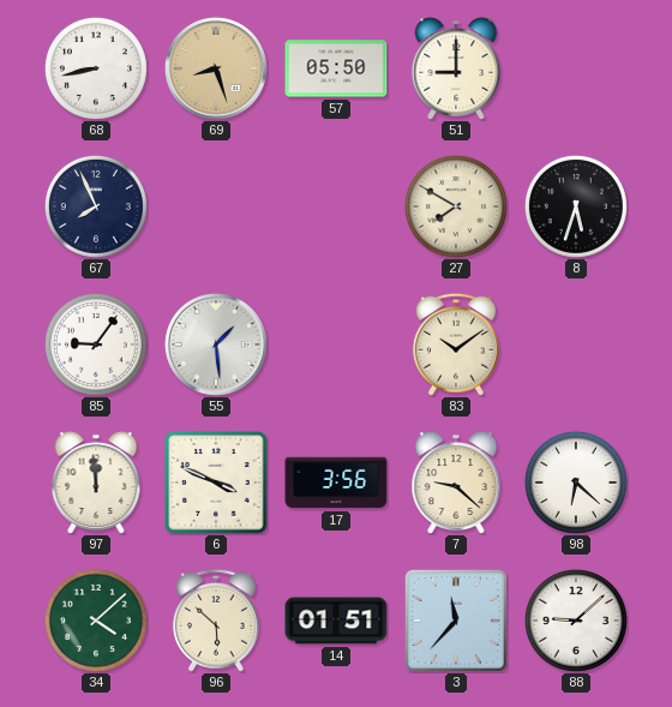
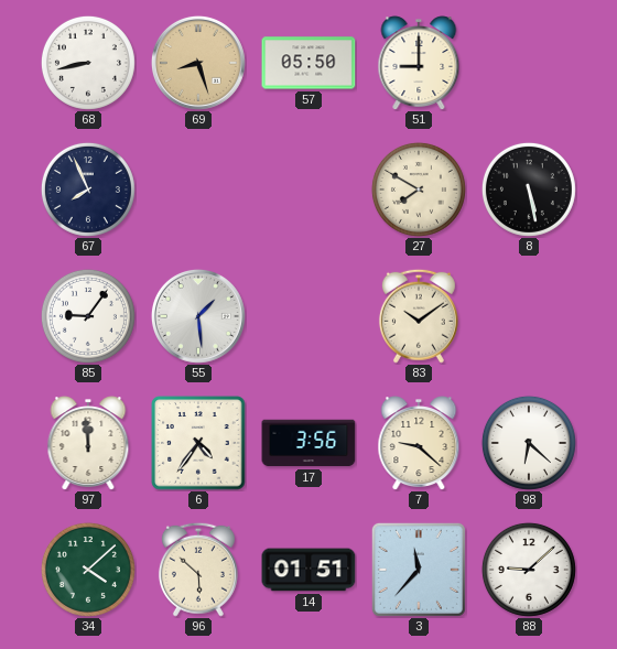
8: 5:33 -> 5:28 (529, 190)
6: 3:49 -> 4:36 (198, 443)
